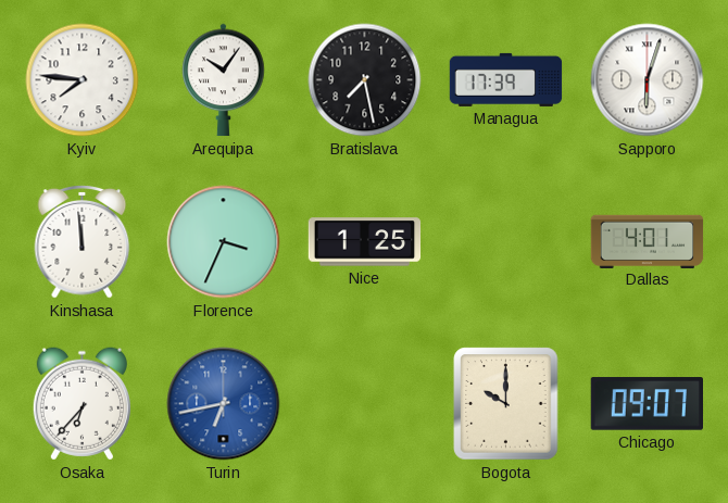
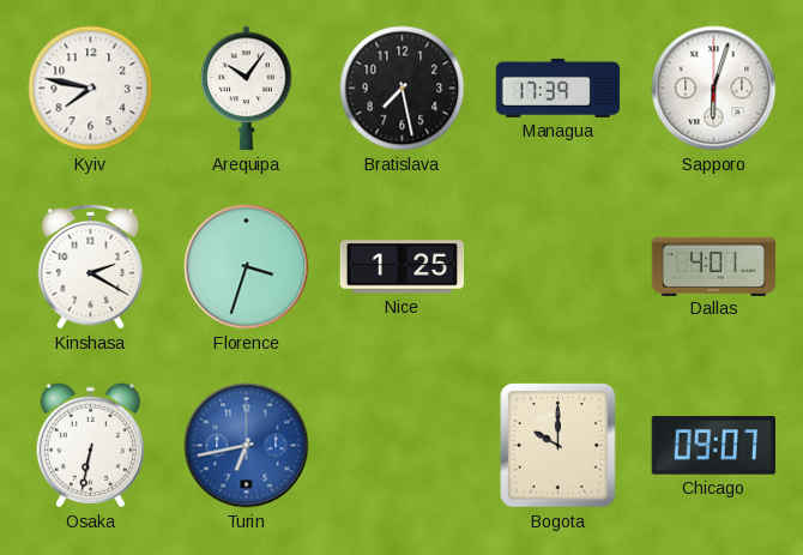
Kyiv: 7:46 -> 7:47 (91, 89)
Kinshasa: 11:59 -> 2:20 (91, 266)
Florence: 3:34 -> 3:33 (247, 267)
Osaka: 6:37 -> 6:32 (90, 446)
